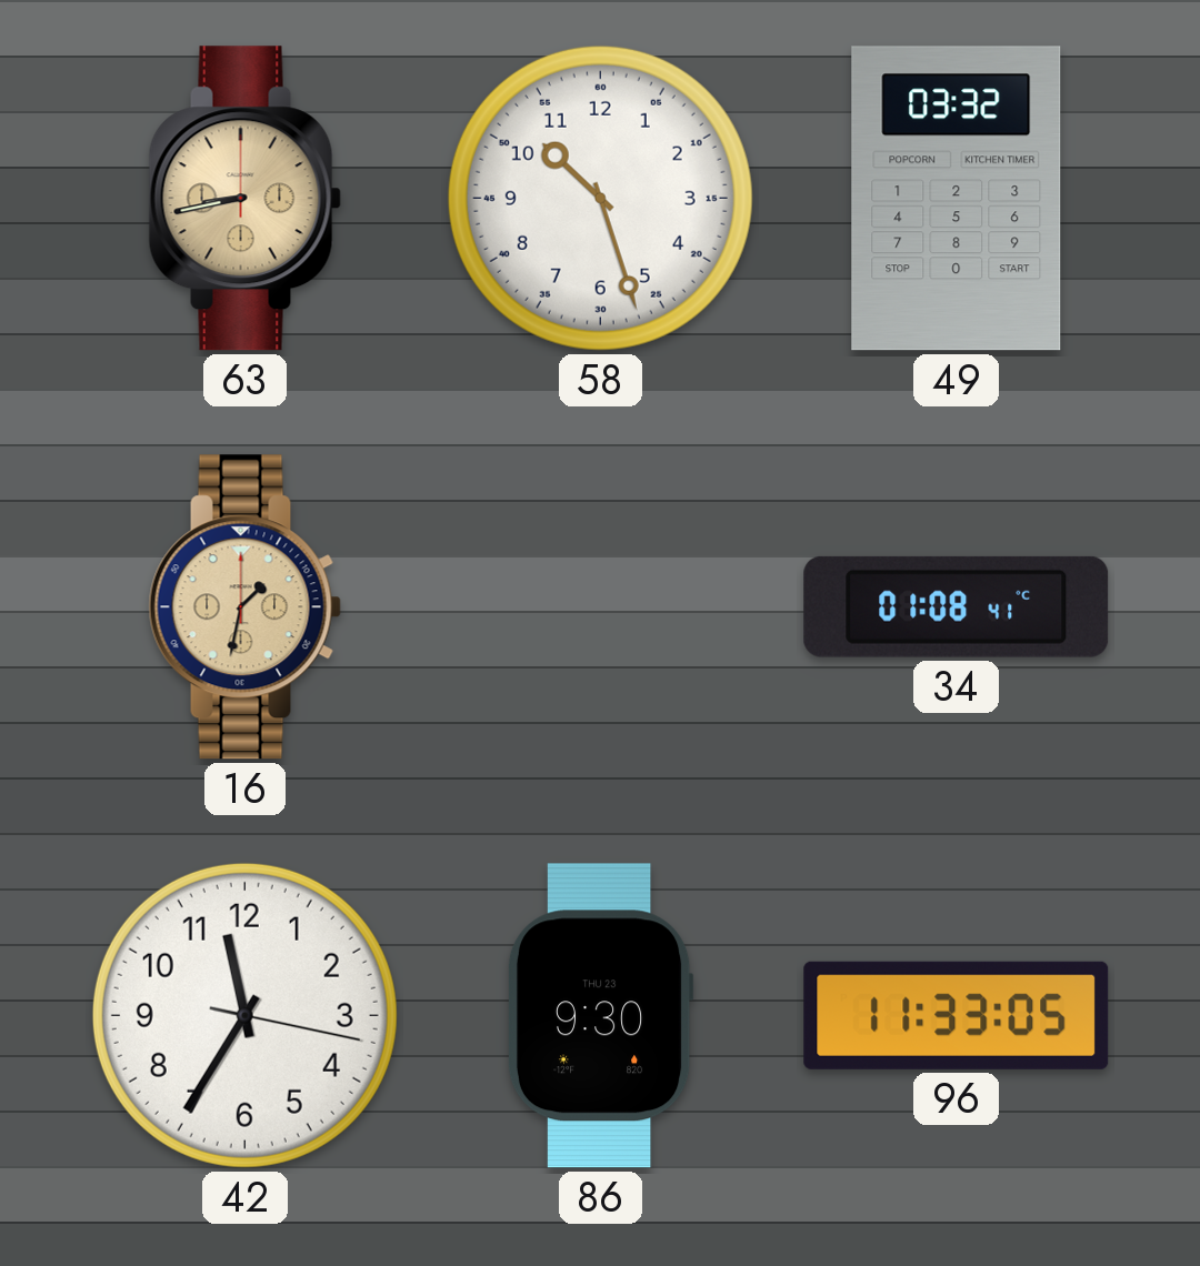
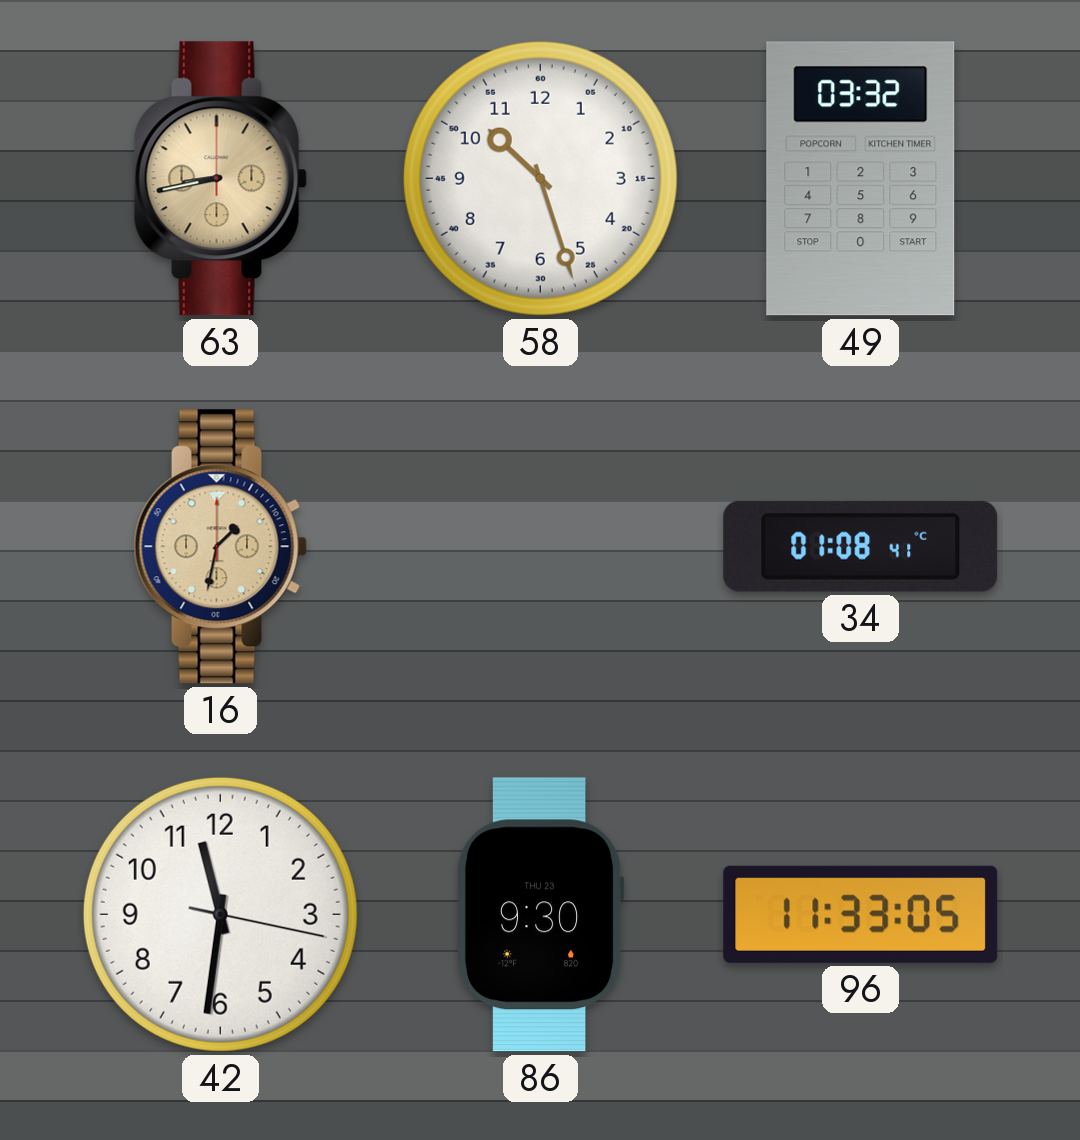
42: 11:35 -> 11:31 (220, 914)
